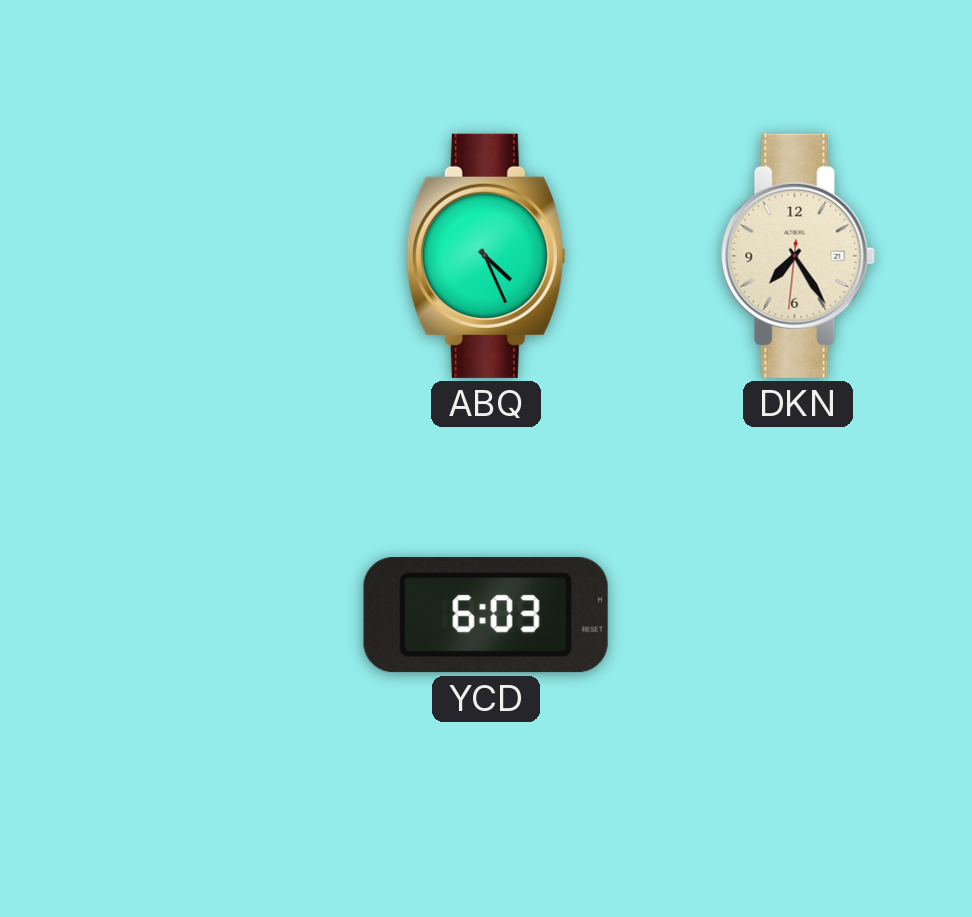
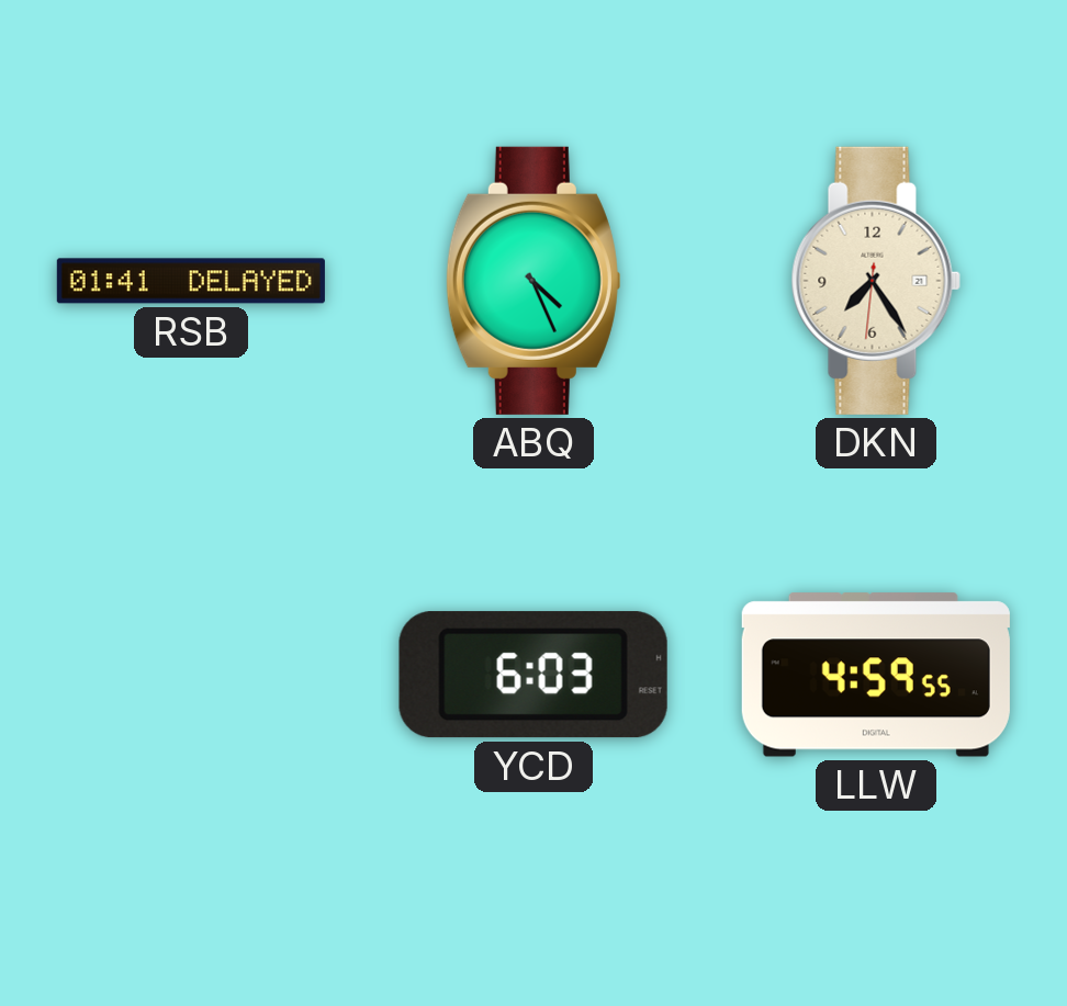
RSB: none -> 01:41 (191, 281)
LLW: none -> 4:59 (876, 675)
